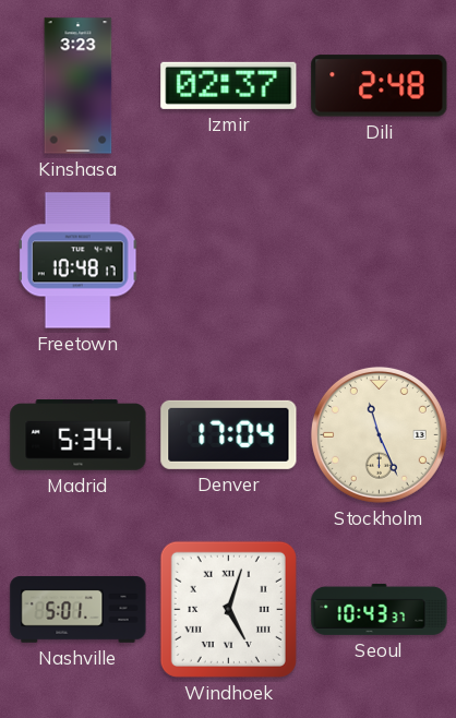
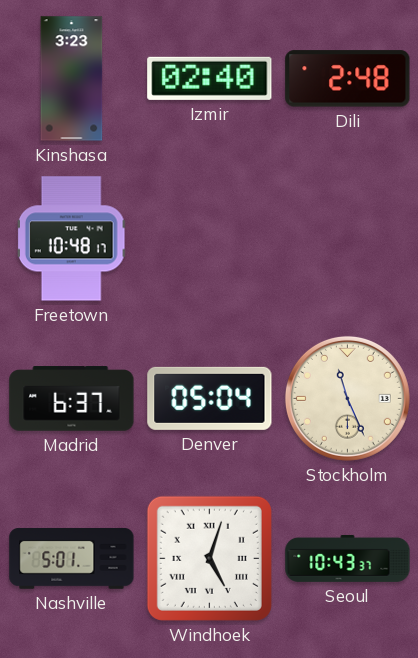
Izmir: 02:37 -> 02:40 (210, 78)
Madrid: 5:34 -> 6:37 (72, 399)
Denver: 17:04 -> 05:04 (210, 398)
